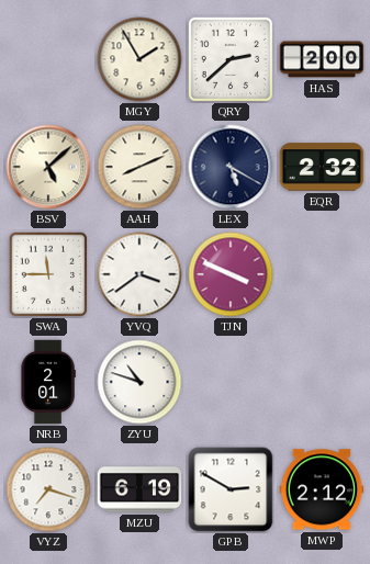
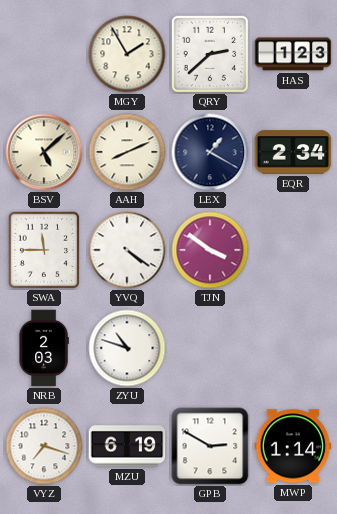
HAS: 2:00 -> 1:23 (293, 54)
LEX: 5:20 -> 1:20 (210, 152)
EQR: 2:32 -> 2:34 (293, 152)
YVQ: 3:39 -> 4:21 (127, 250)
TJN: 3:49 -> 3:51 (210, 250)
NRB: 2:01 -> 2:03 (44, 348)
MWP: 2:12 -> 1:14 (293, 446)
